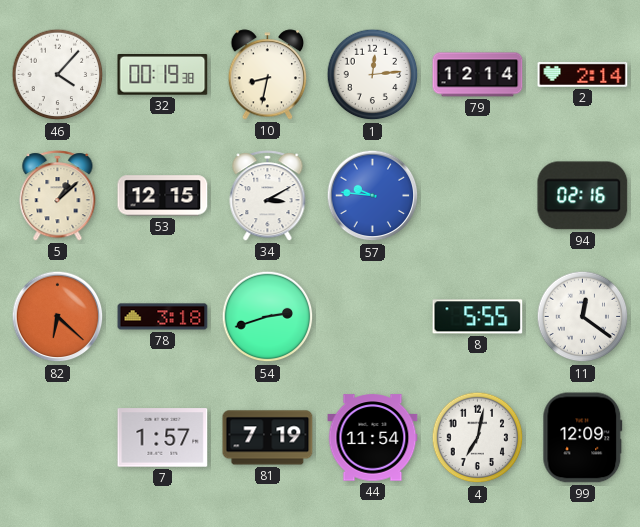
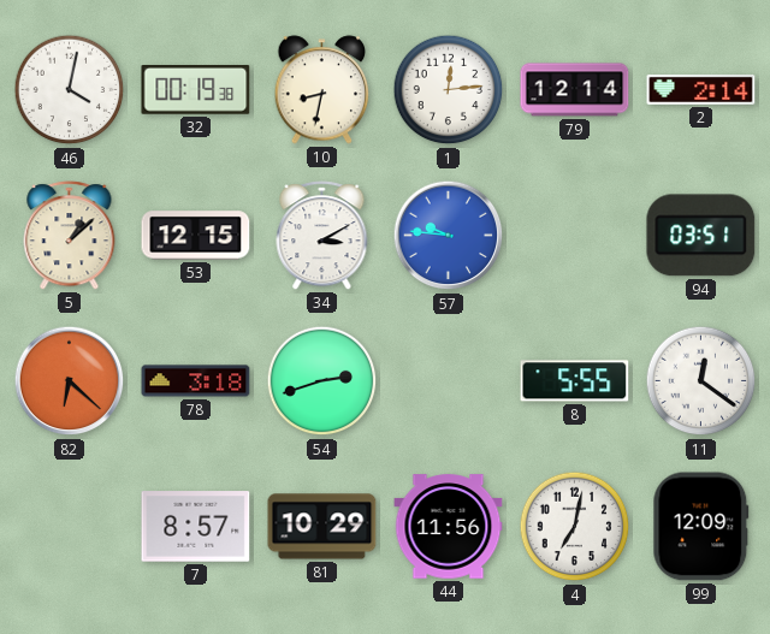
46: 4:07 -> 4:02 (70, 90)
94: 02:16 -> 03:51 (701, 236)
7: 1:57 -> 8:57 (196, 527)
81: 7:19 -> 10:29 (322, 527)
44: 11:54 -> 11:56 (449, 527)
